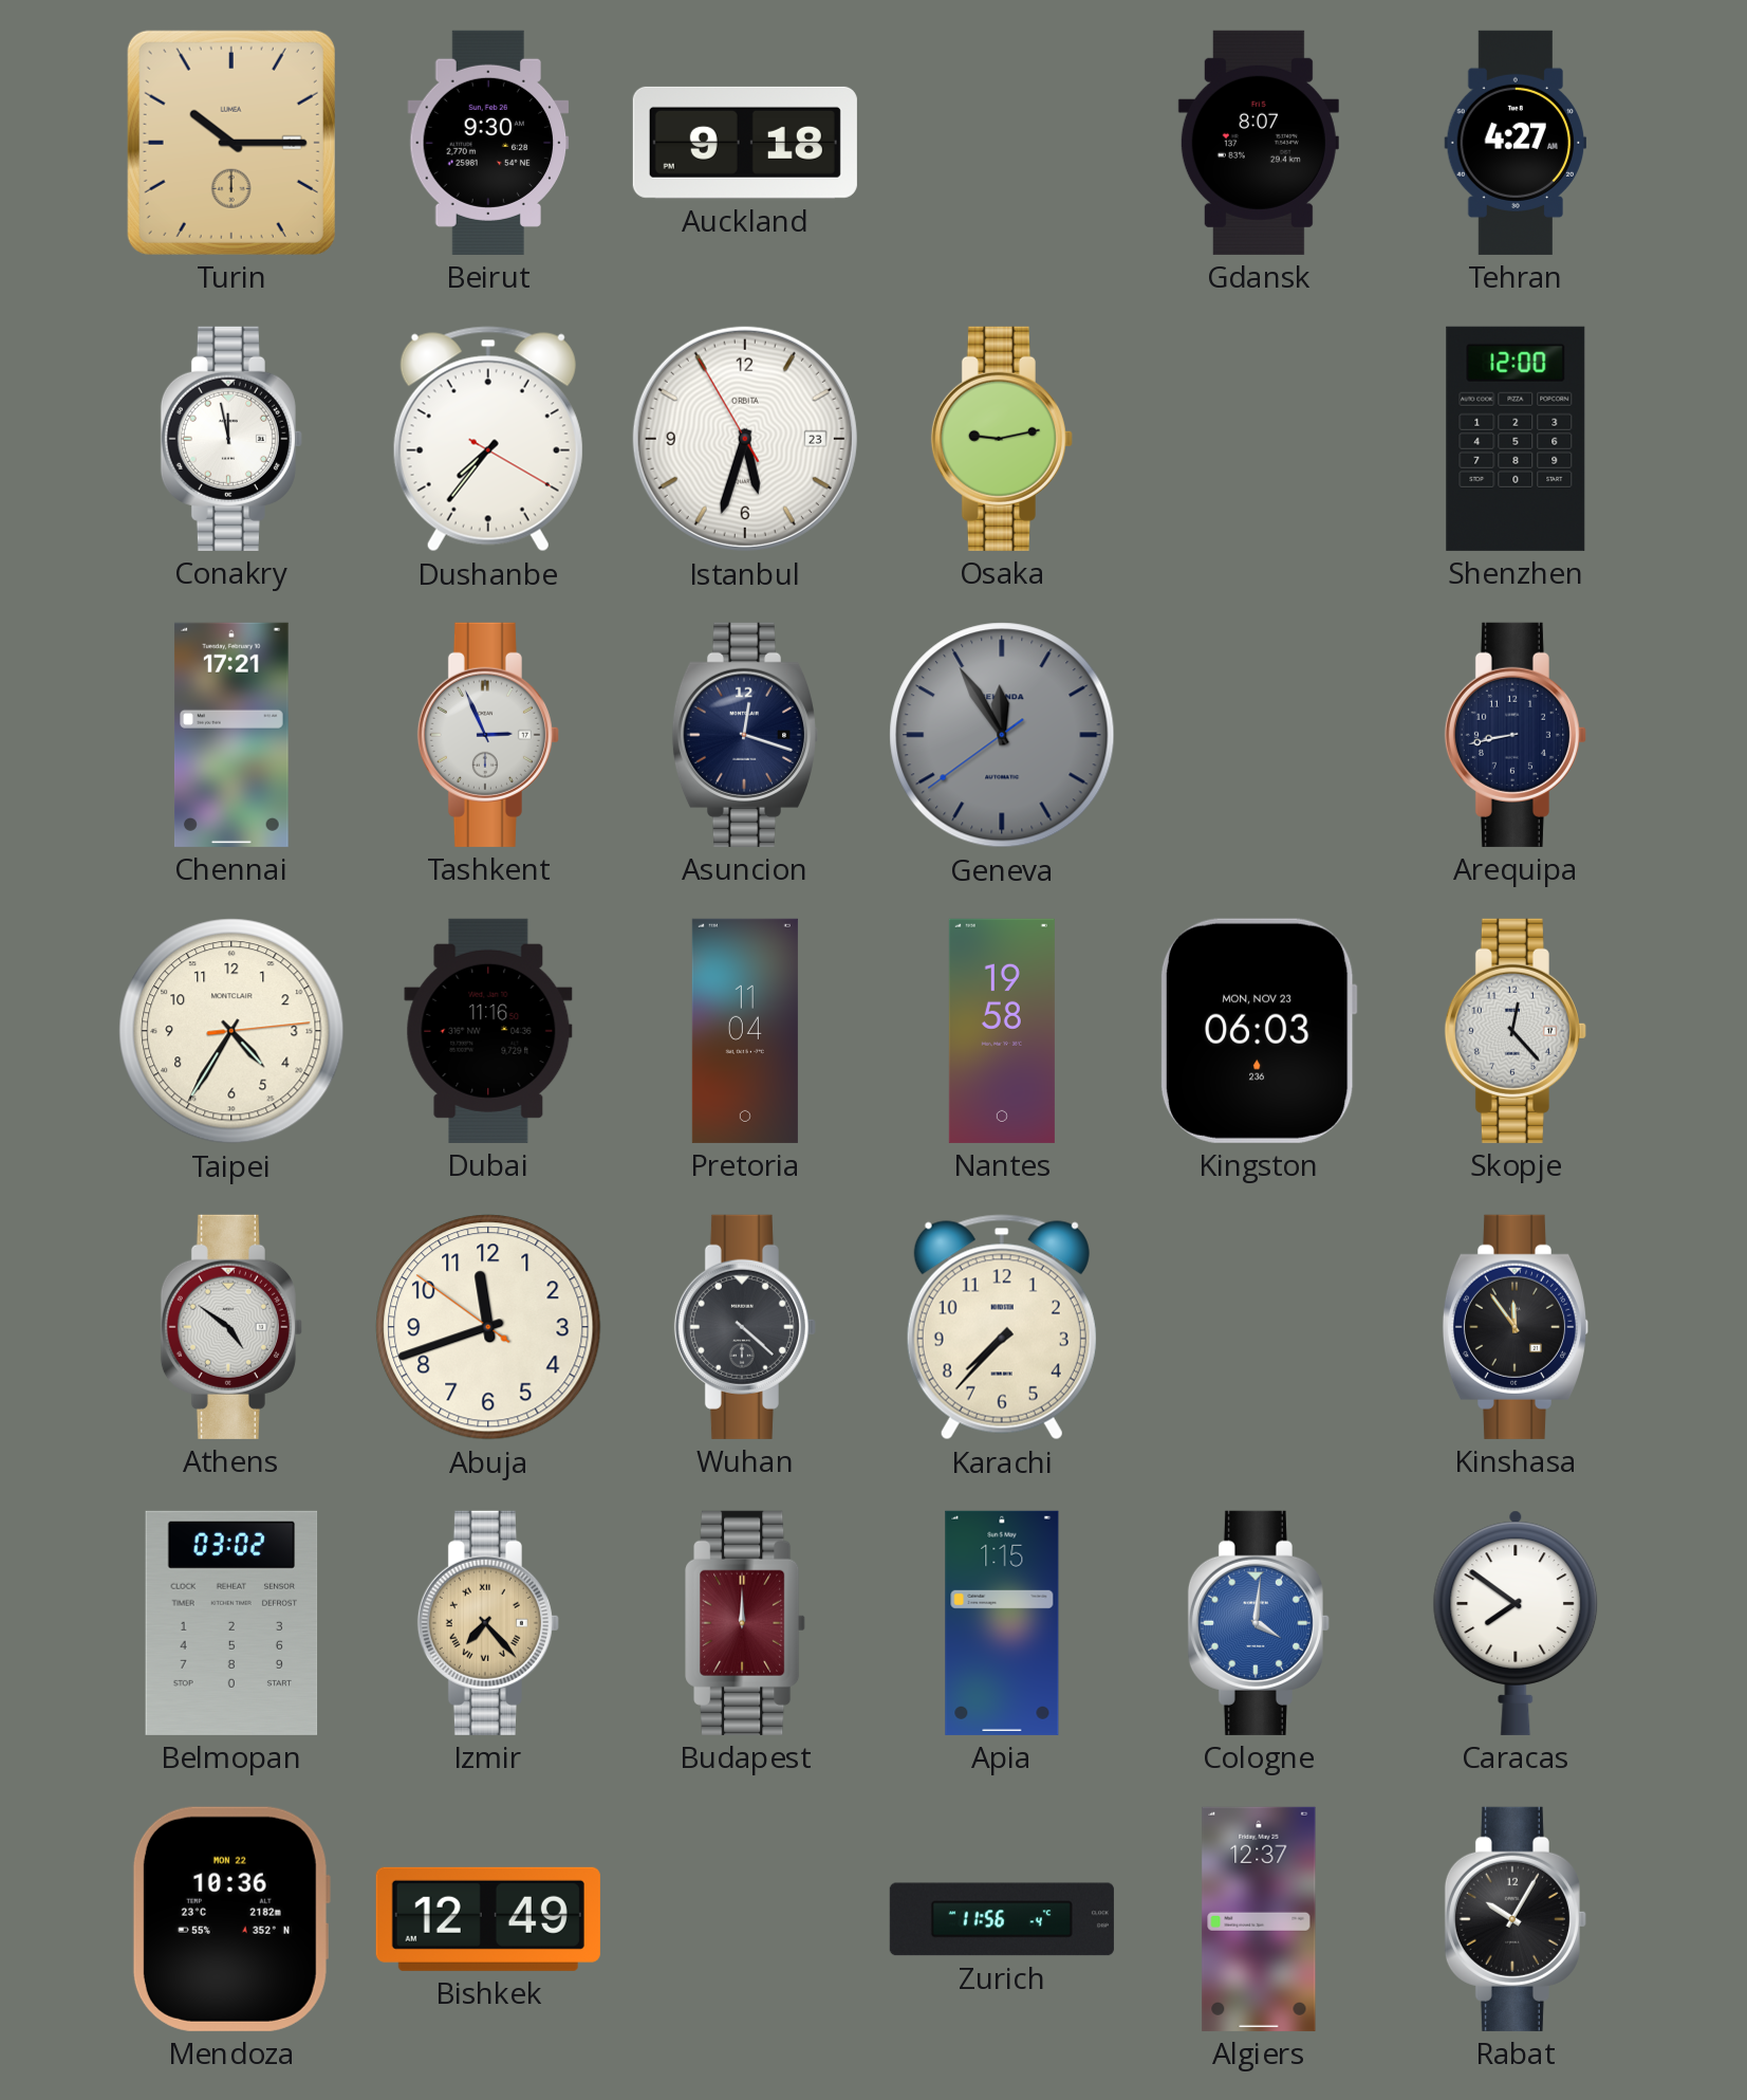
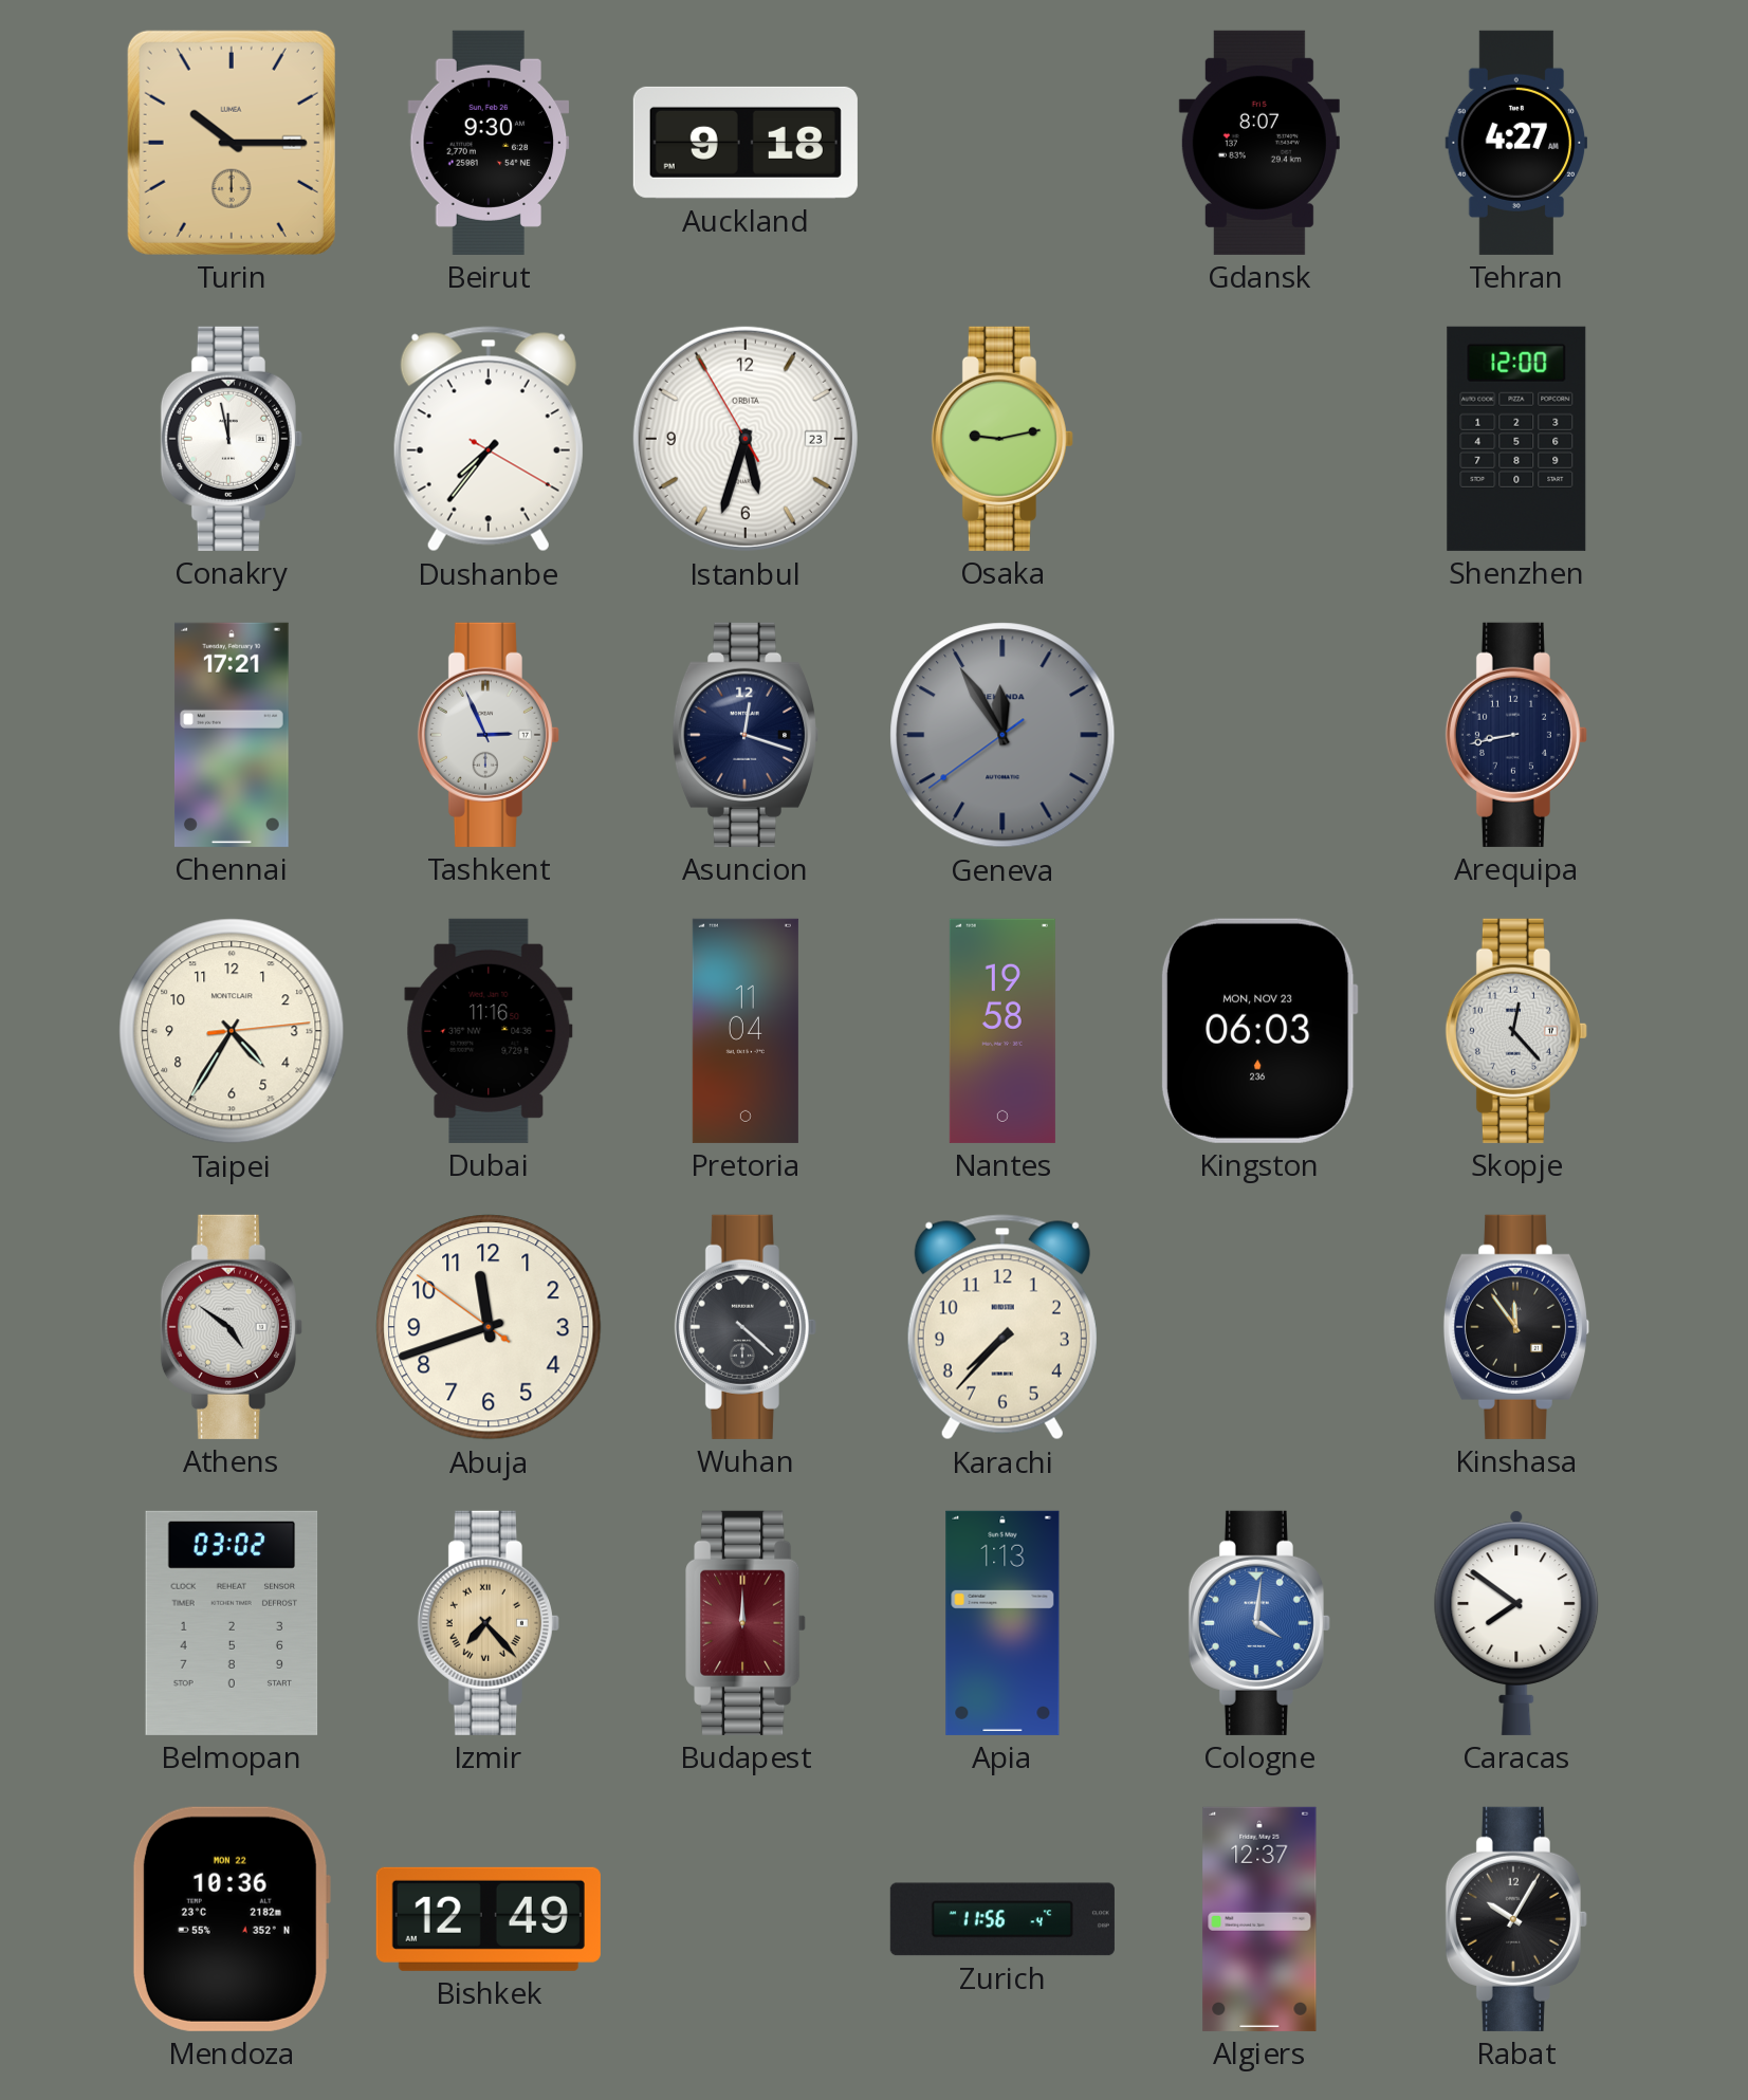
Apia: 1:15 -> 1:13 (1002, 1623)
